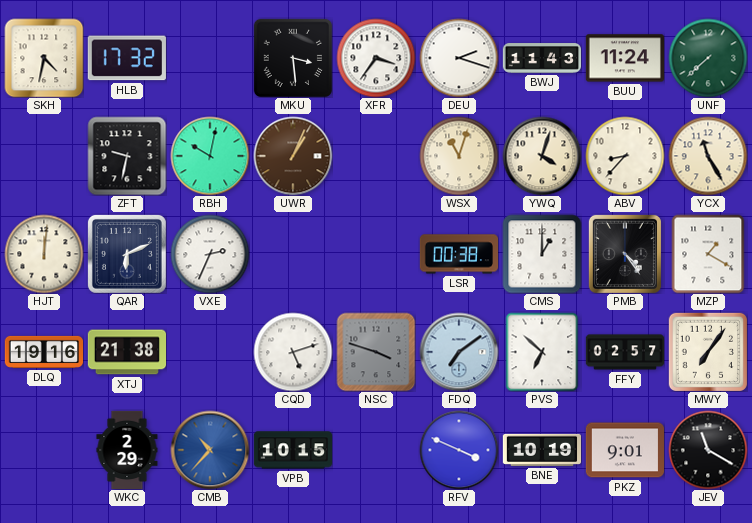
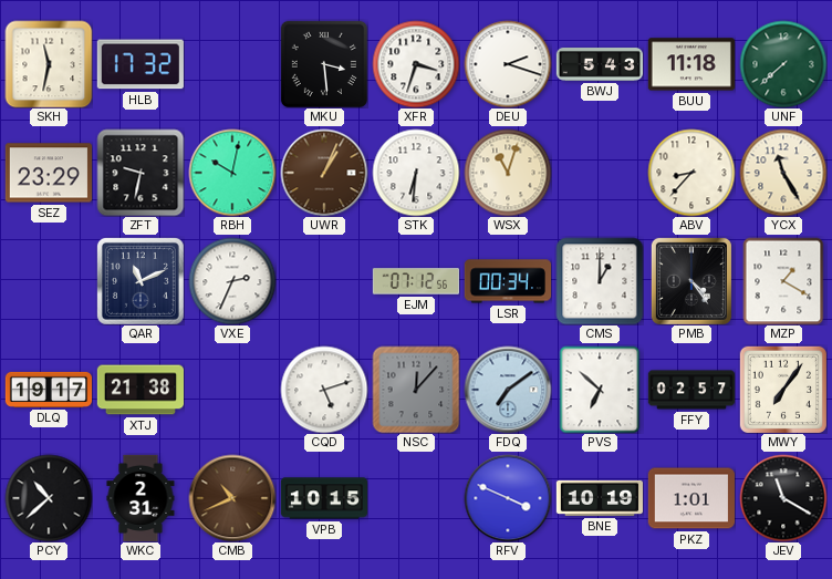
SKH: 4:32 -> 11:32 (49, 64)
XFR: 3:36 -> 3:33 (416, 64)
BWJ: 11:43 -> 5:43 (599, 64)
BUU: 11:24 -> 11:18 (691, 64)
SEZ: none -> 23:29 (48, 173)
STK: none -> 6:31 (416, 173)
YWQ: 4:03 -> none (542, 156)
HJT: 12:01 -> none (44, 254)
QAR: 6:11 -> 11:11 (141, 281)
EJM: none -> 07:12 (415, 281)
LSR: 00:38 -> 00:34 (507, 281)
DLQ: 19:16 -> 19:17 (48, 390)
NSC: 3:48 -> 12:07 (416, 390)
PCY: none -> 10:38 (49, 498)
WKC: 2:29 -> 2:31 (141, 497)
CMB: 10:37 -> 10:41 (232, 498)
CMB dial: blue -> brown (232, 498)
PKZ: 9:01 -> 1:01 (690, 498)
